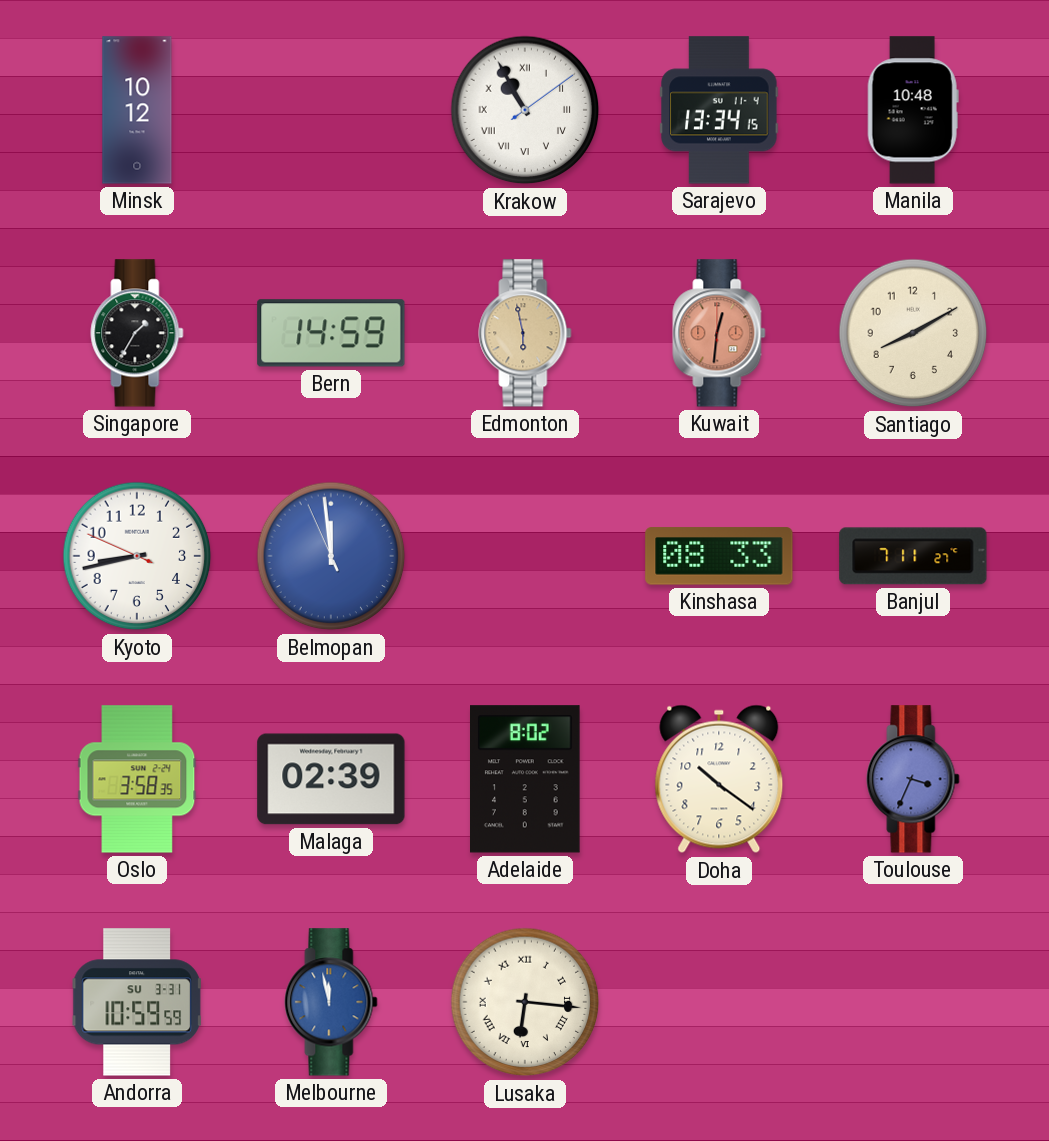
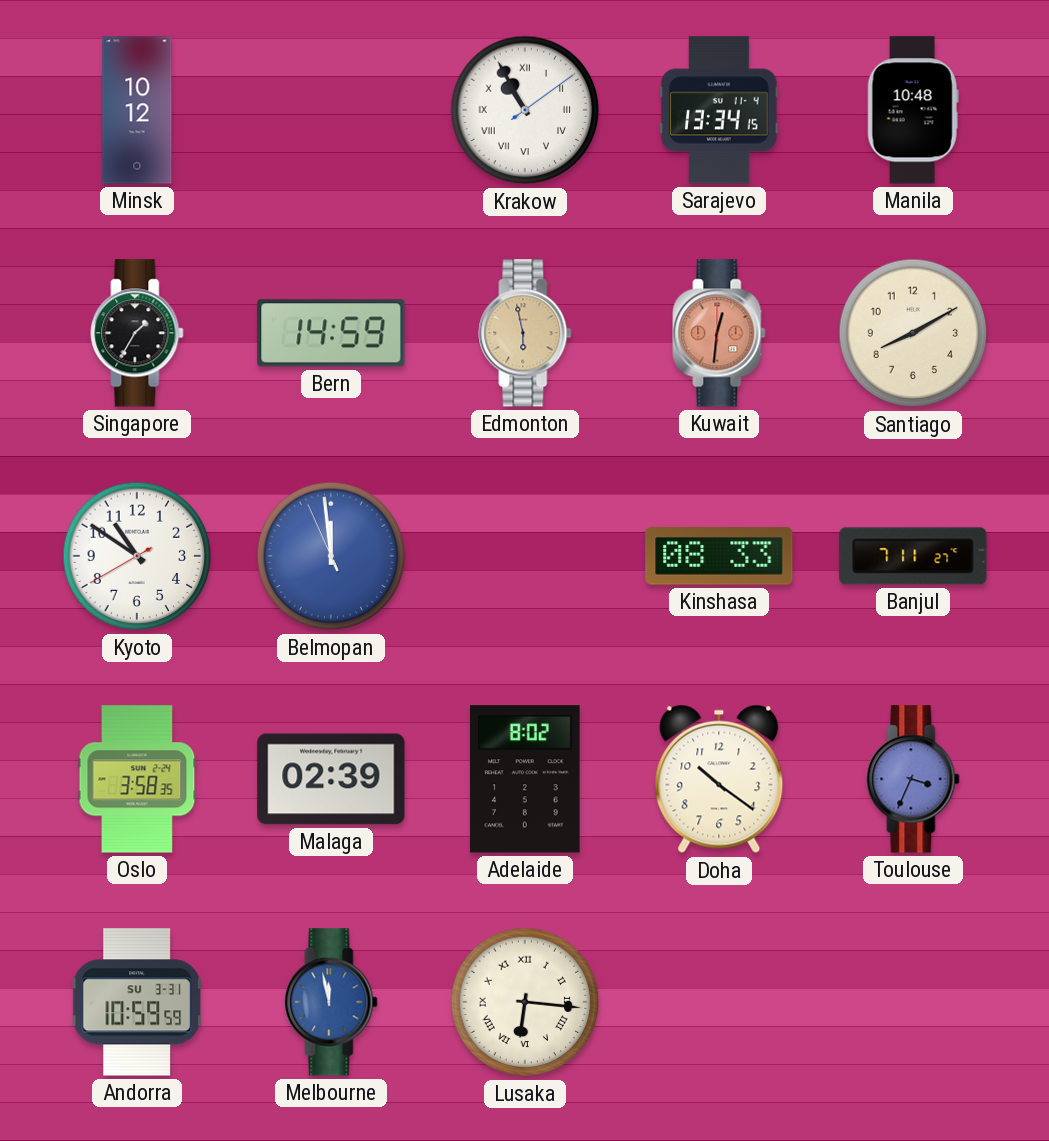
Kyoto: 8:42 -> 10:50 (137, 556)
